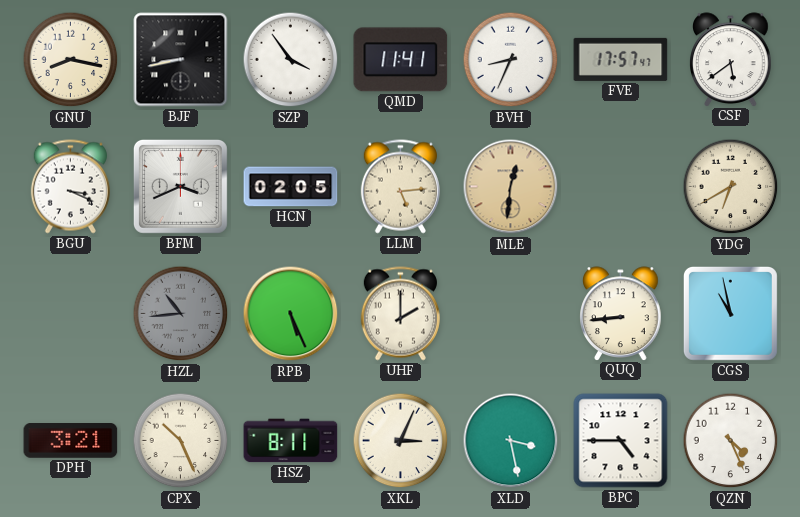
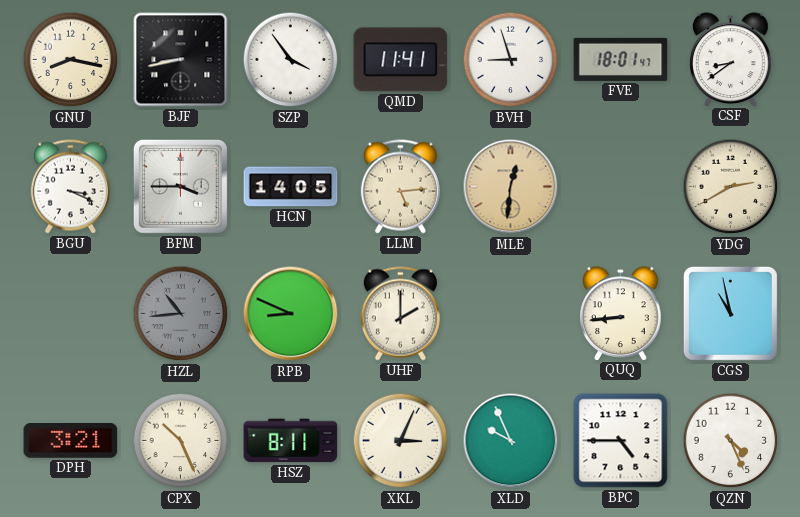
BVH: 8:34 -> 8:57 (511, 60)
FVE: 17:57 -> 18:01 (621, 59)
CSF: 5:39 -> 8:39 (731, 59)
BFM: 3:41 -> 3:45 (180, 186)
HCN: 02:05 -> 14:05 (291, 187)
YDG: 6:40 -> 2:40 (731, 187)
RPB: 5:26 -> 8:49 (291, 314)
XLD: 3:28 -> 9:56 (511, 441)
